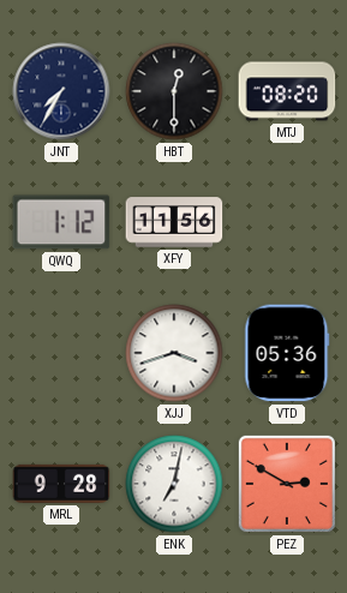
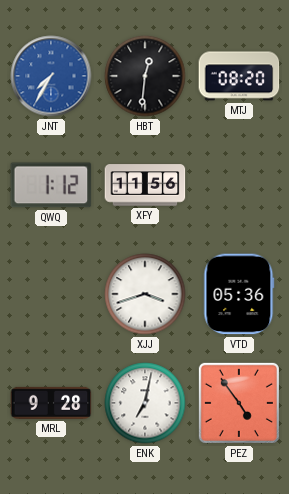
JNT dial: navy -> blue (51, 76)
HBT: 12:30 -> 12:31 (145, 76)
PEZ: 2:50 -> 4:54 (239, 403)
